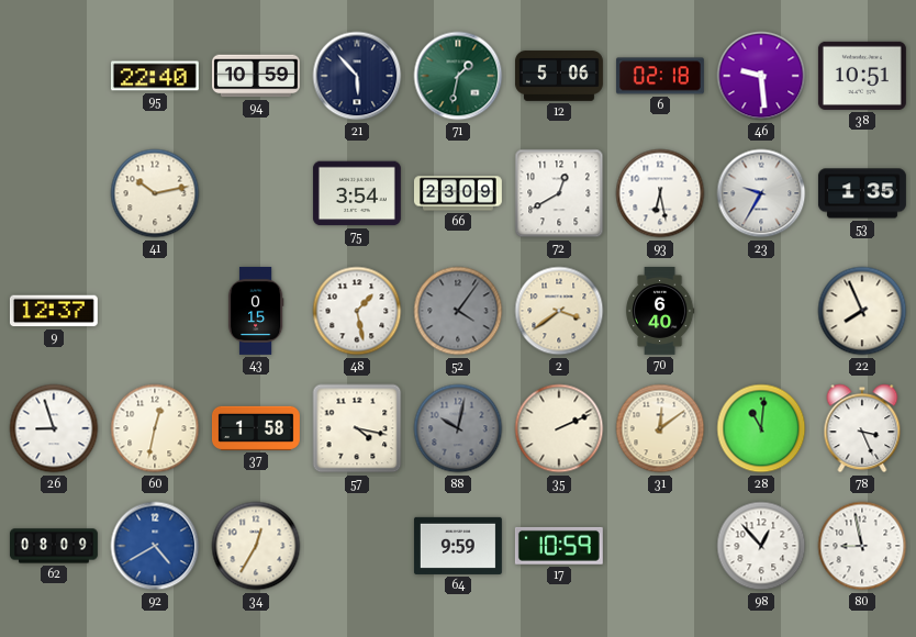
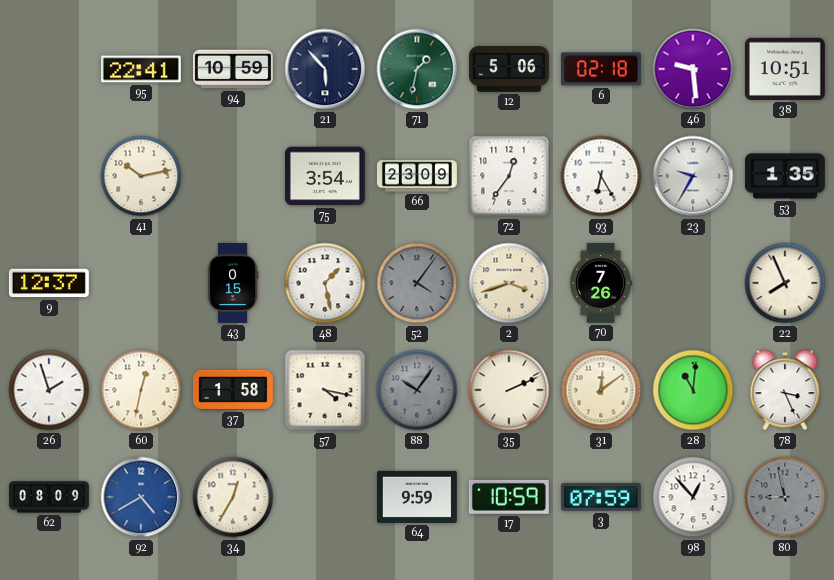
95: 22:40 -> 22:41 (141, 69)
72: 12:40 -> 12:36 (509, 176)
93: 6:28 -> 6:25 (601, 176)
2: 3:39 -> 3:42 (509, 283)
70: 6:40 -> 7:26 (601, 283)
26: 8:57 -> 1:57 (49, 390)
88: 10:02 -> 10:06 (417, 390)
3: none -> 07:59 (601, 497)
80 dial: white -> grey (785, 497)
